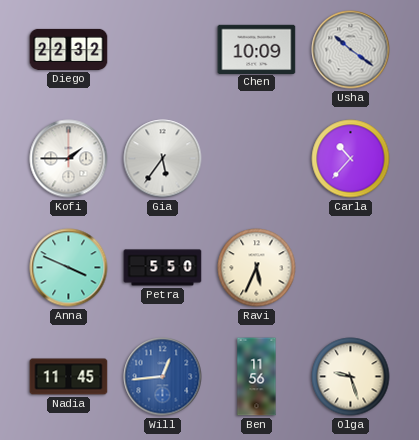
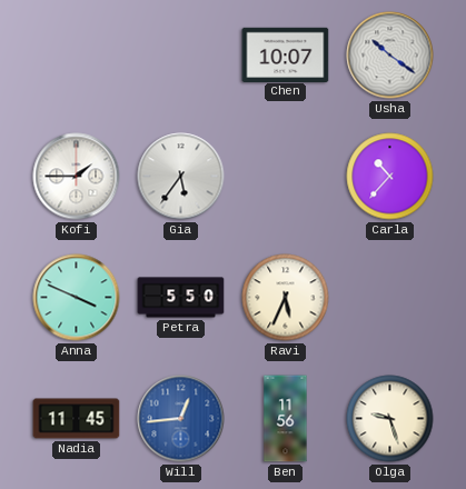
Diego: 22:32 -> none (69, 49)
Chen: 10:09 -> 10:07 (286, 54)
